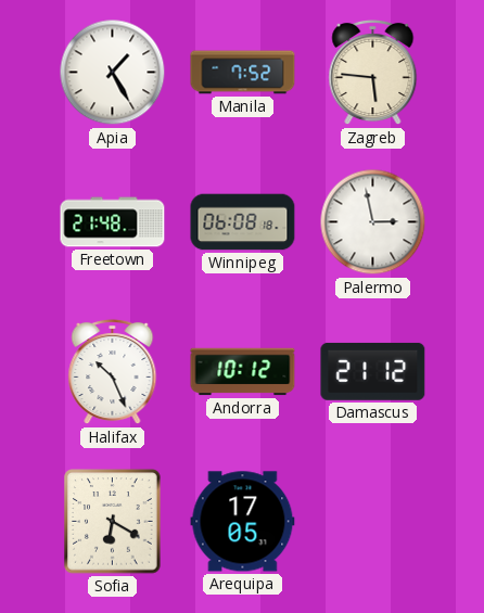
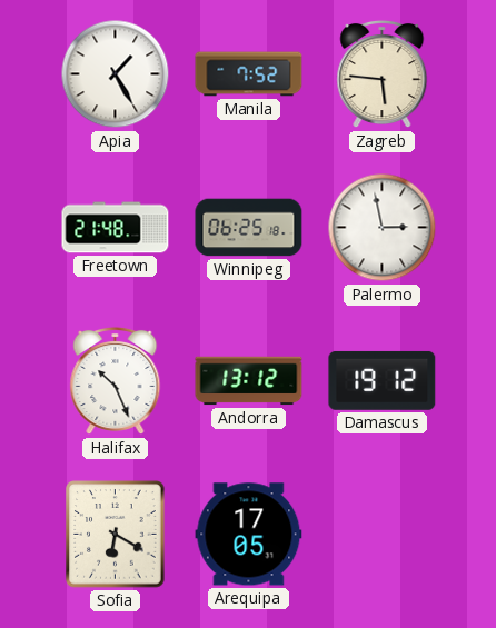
Winnipeg: 06:08 -> 06:25 (249, 228)
Andorra: 10:12 -> 13:12 (249, 381)
Damascus: 21:12 -> 19:12 (383, 380)
